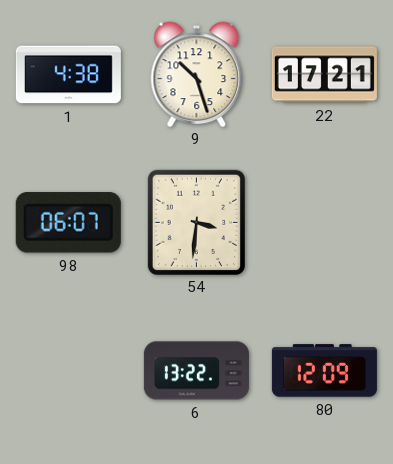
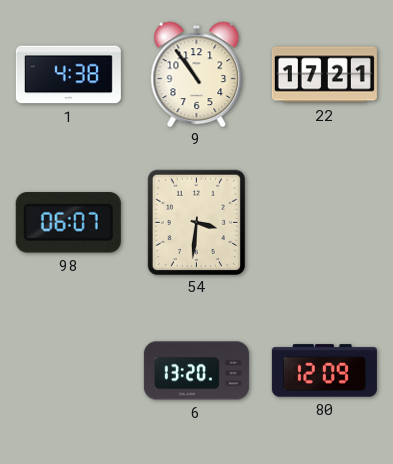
9: 10:27 -> 10:54 (197, 74)
6: 13:22 -> 13:20 (196, 371)
